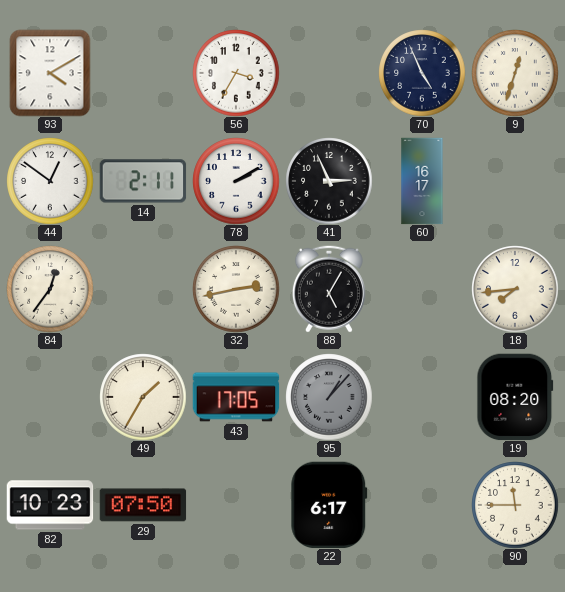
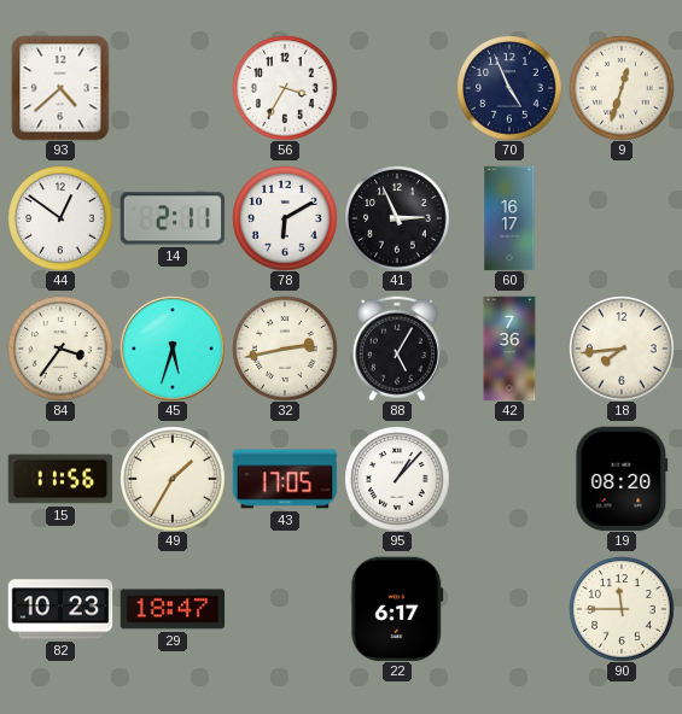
93: 4:10 -> 4:38 (60, 88)
78: 2:10 -> 6:10 (285, 218)
84: 12:36 -> 3:36 (60, 349)
45: none -> 5:33 (173, 349)
42: none -> 7:36 (509, 349)
15: none -> 11:56 (60, 479)
95 dial: grey -> white (397, 479)
29: 07:50 -> 18:47 (173, 609)
